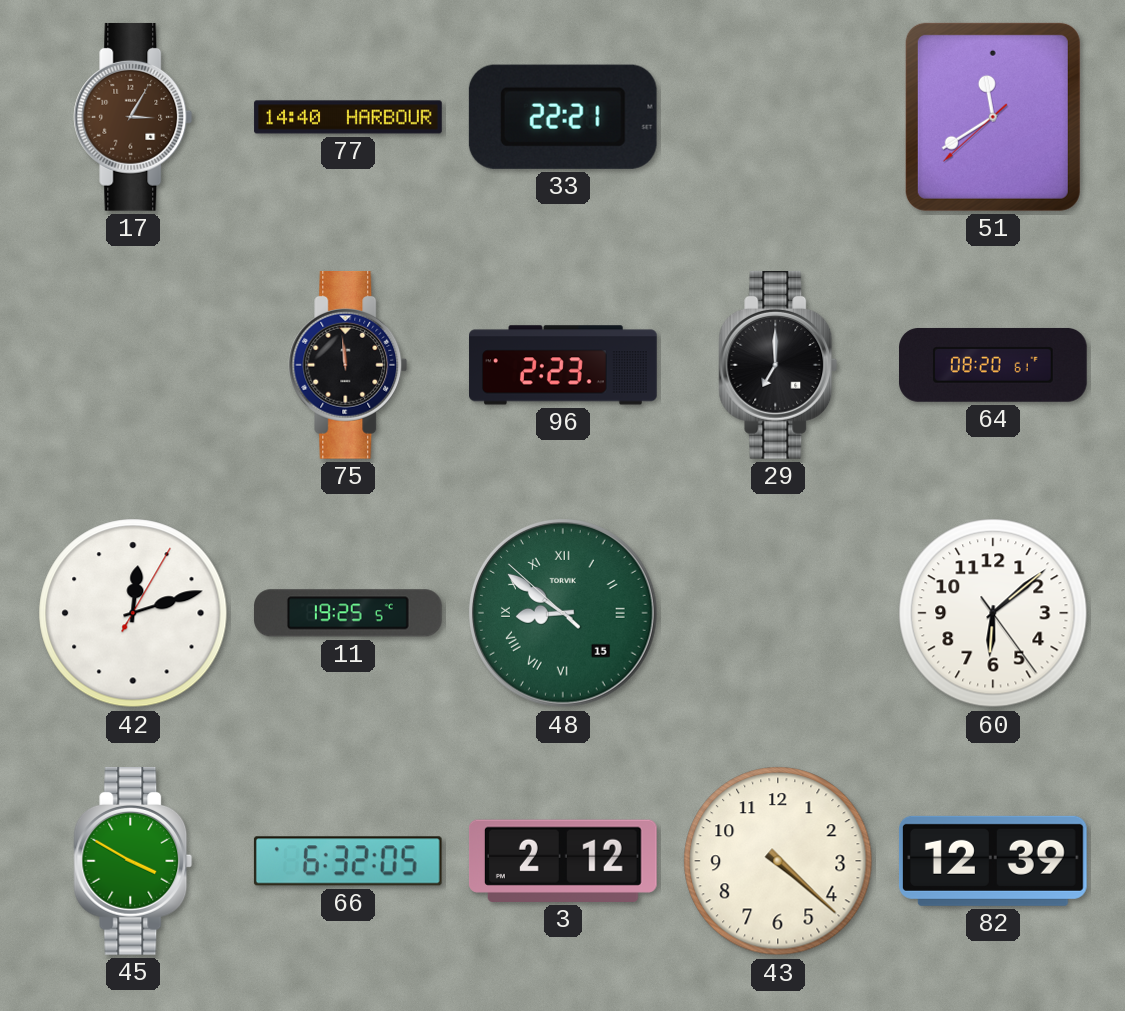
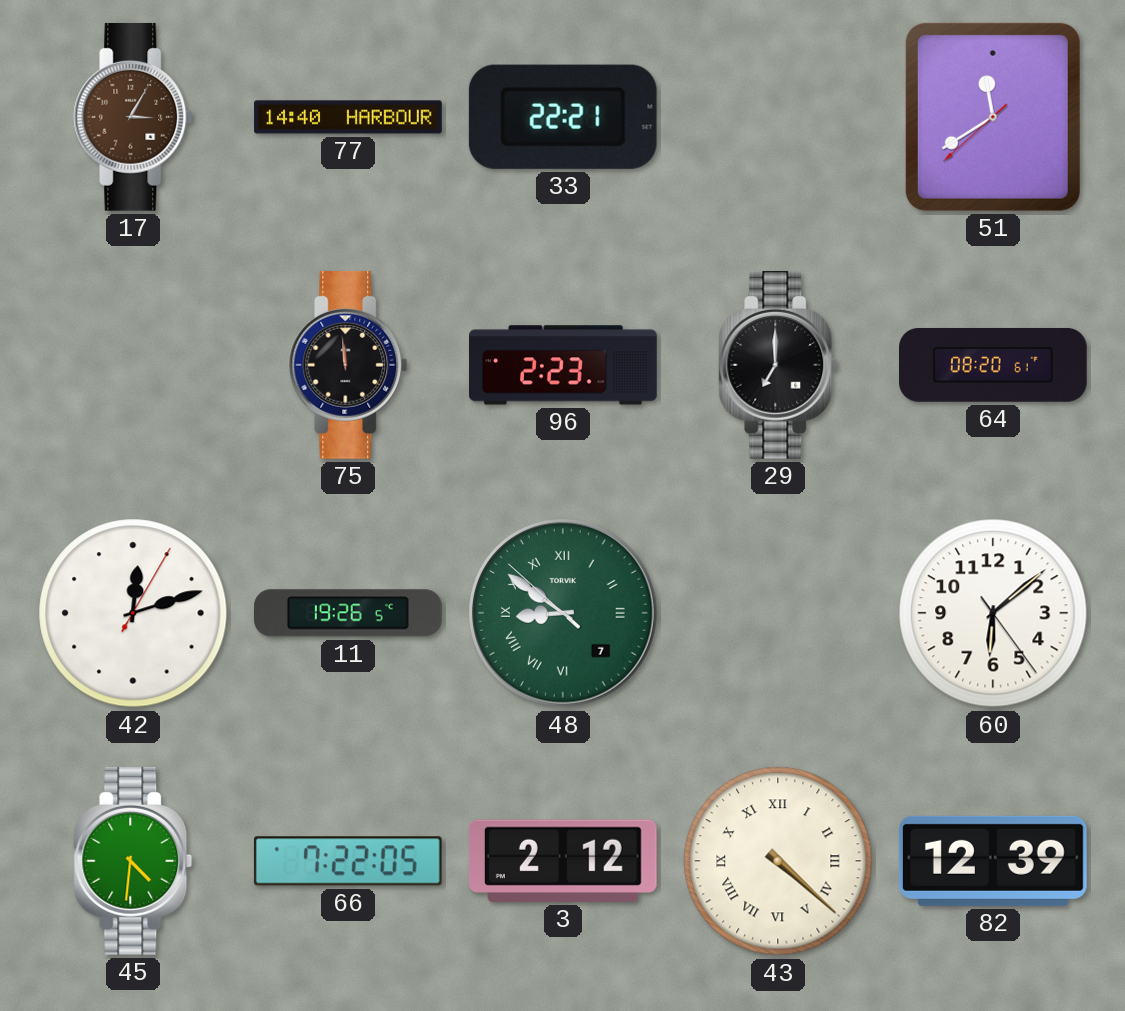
11: 19:25 -> 19:26 (349, 613)
48 date: 15 -> 7 (564, 614)
45: 3:50 -> 4:31 (133, 861)
66: 6:32 -> 7:22 (348, 861)
43 numerals: Arabic -> Roman (778, 861)
